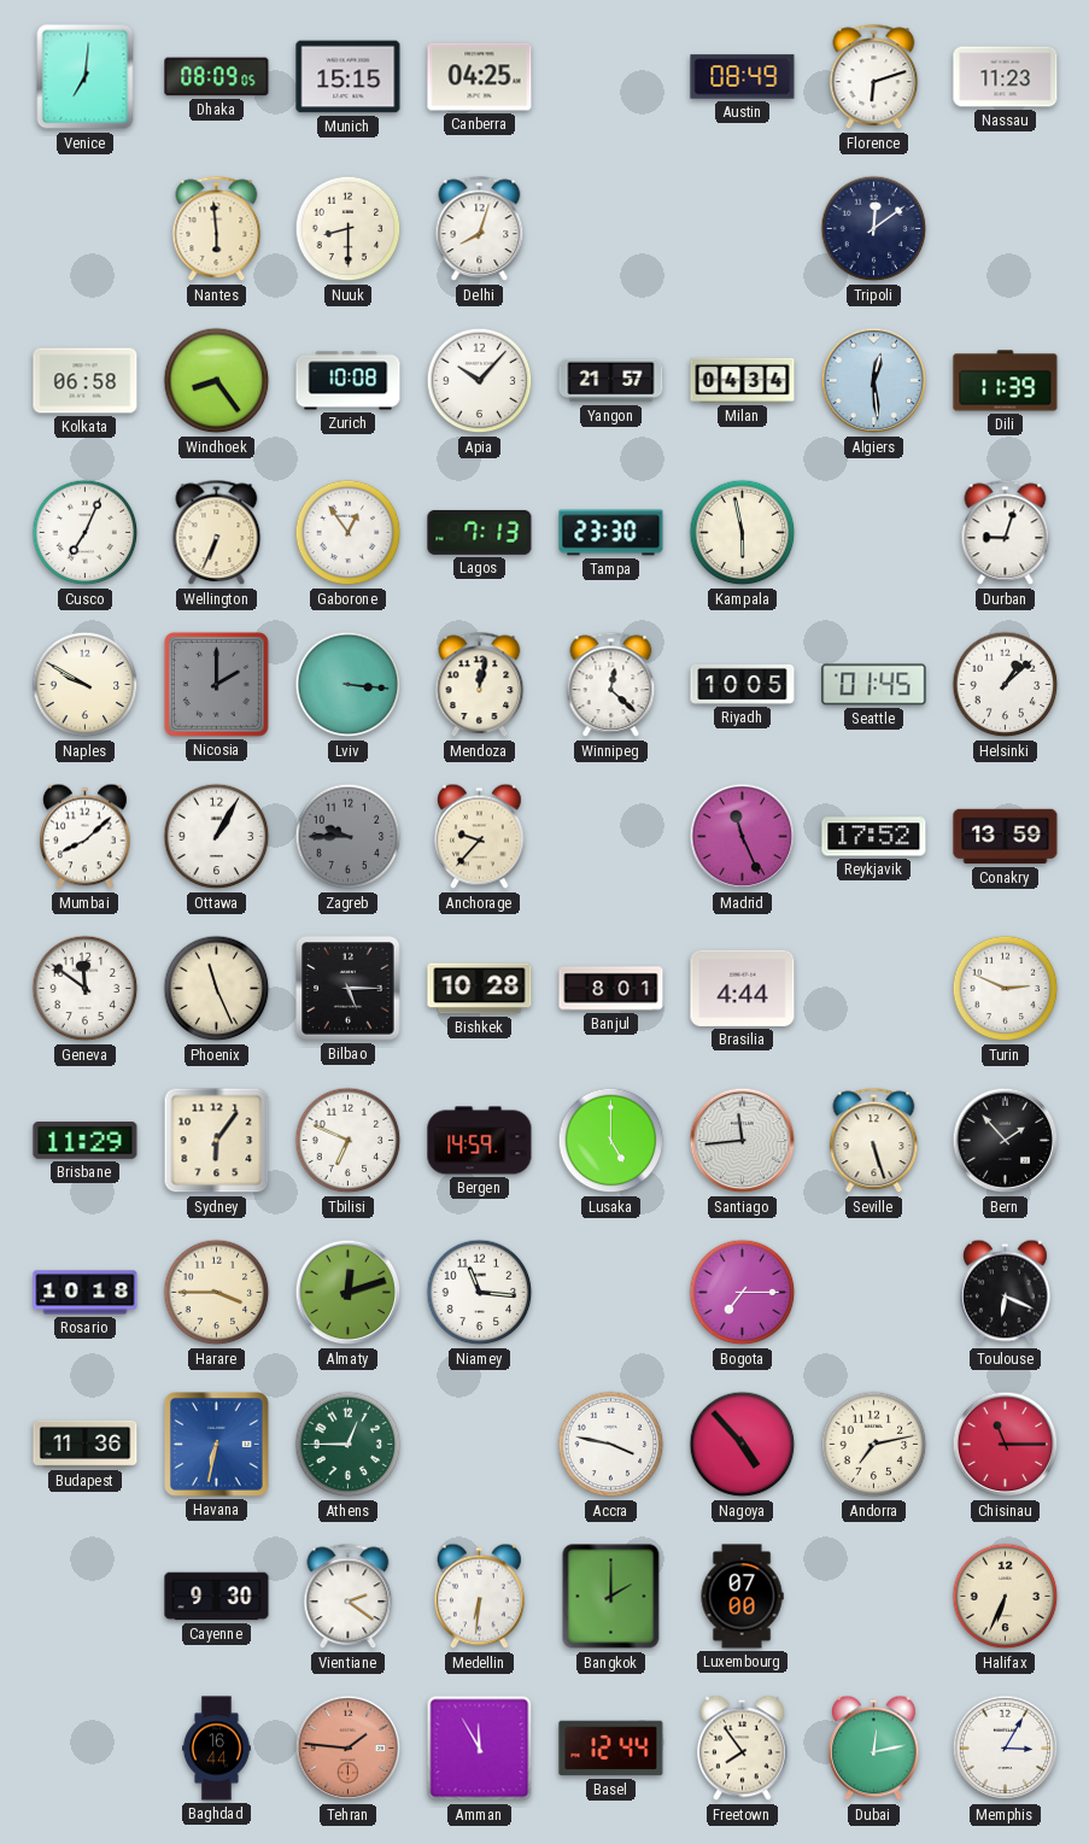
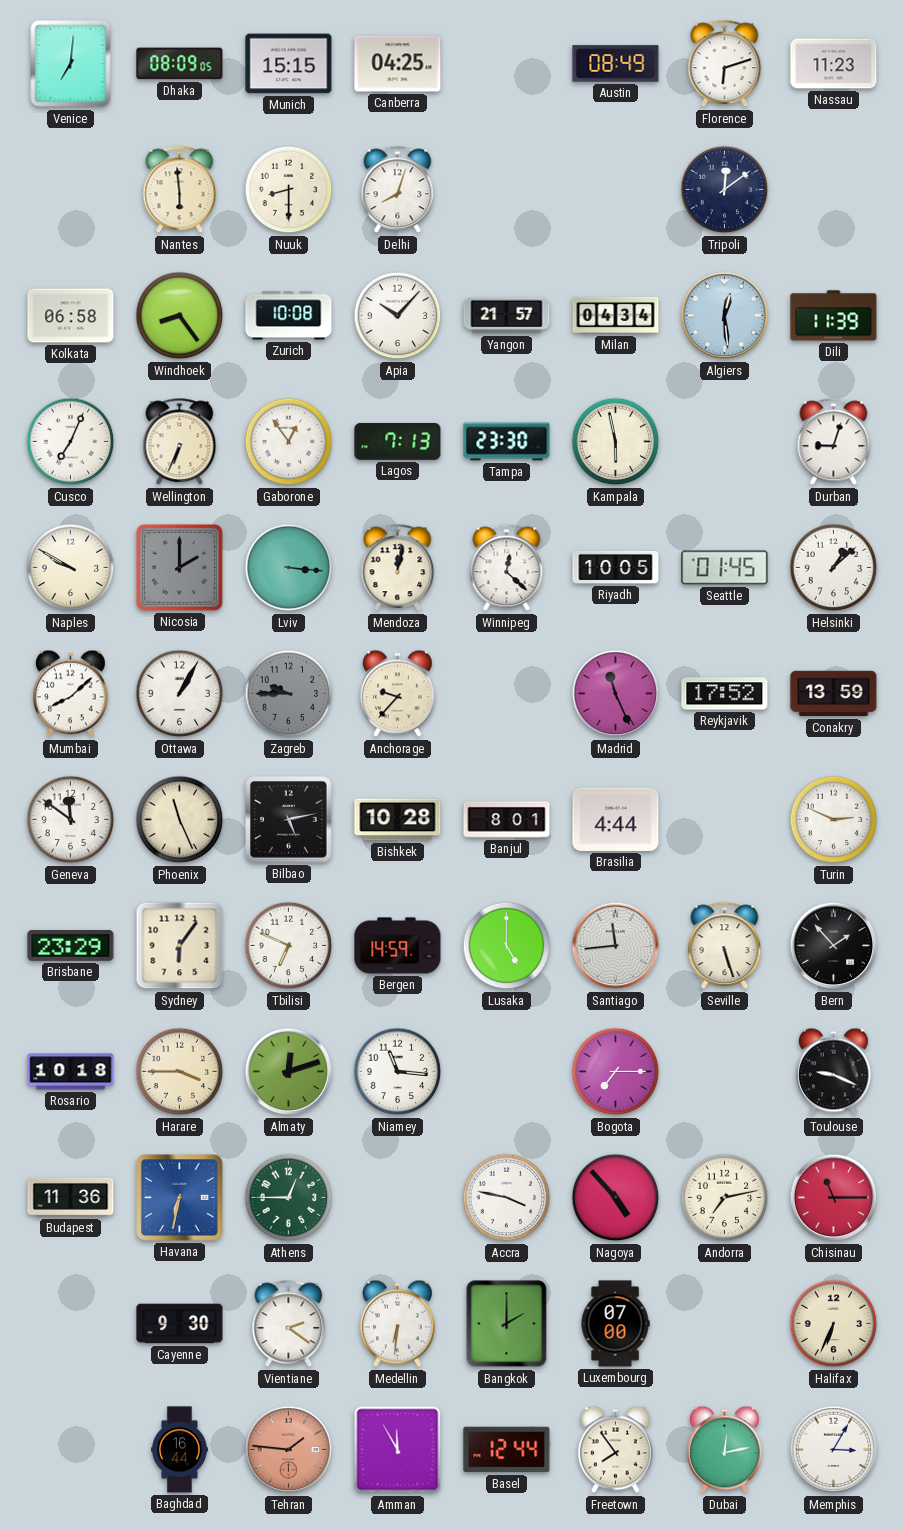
Bilbao: 5:15 -> 5:13 (289, 820)
Brisbane: 11:29 -> 23:29 (71, 945)
Toulouse: 6:19 -> 9:19 (834, 1072)
